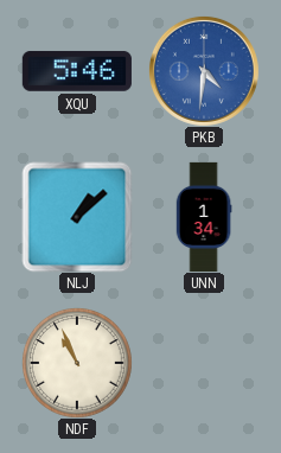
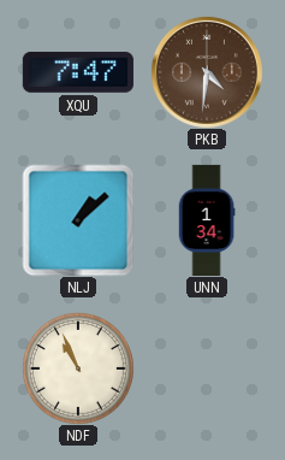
XQU: 5:46 -> 7:47 (78, 72)
PKB dial: blue -> brown (207, 72)
